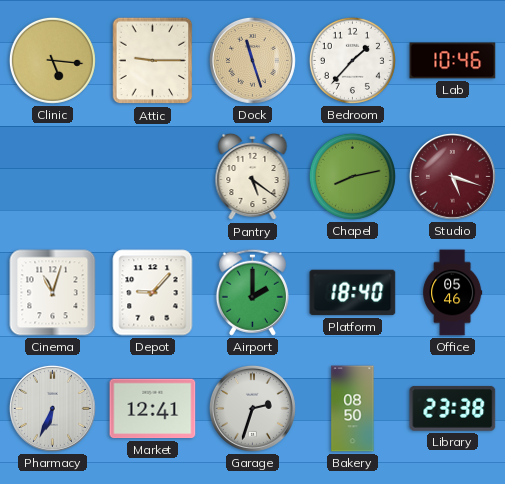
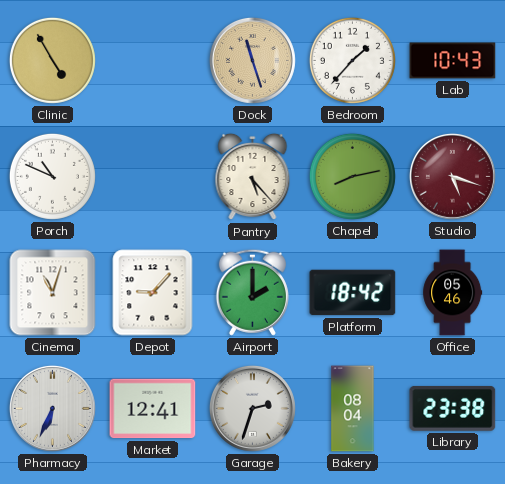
Clinic: 5:16 -> 4:55 (52, 60)
Attic: 9:15 -> none (153, 61)
Lab: 10:46 -> 10:43 (453, 61)
Porch: none -> 10:49 (52, 176)
Pantry: 5:21 -> 5:23 (253, 177)
Platform: 18:40 -> 18:42 (353, 293)
Bakery: 08:50 -> 08:04 (353, 409)
